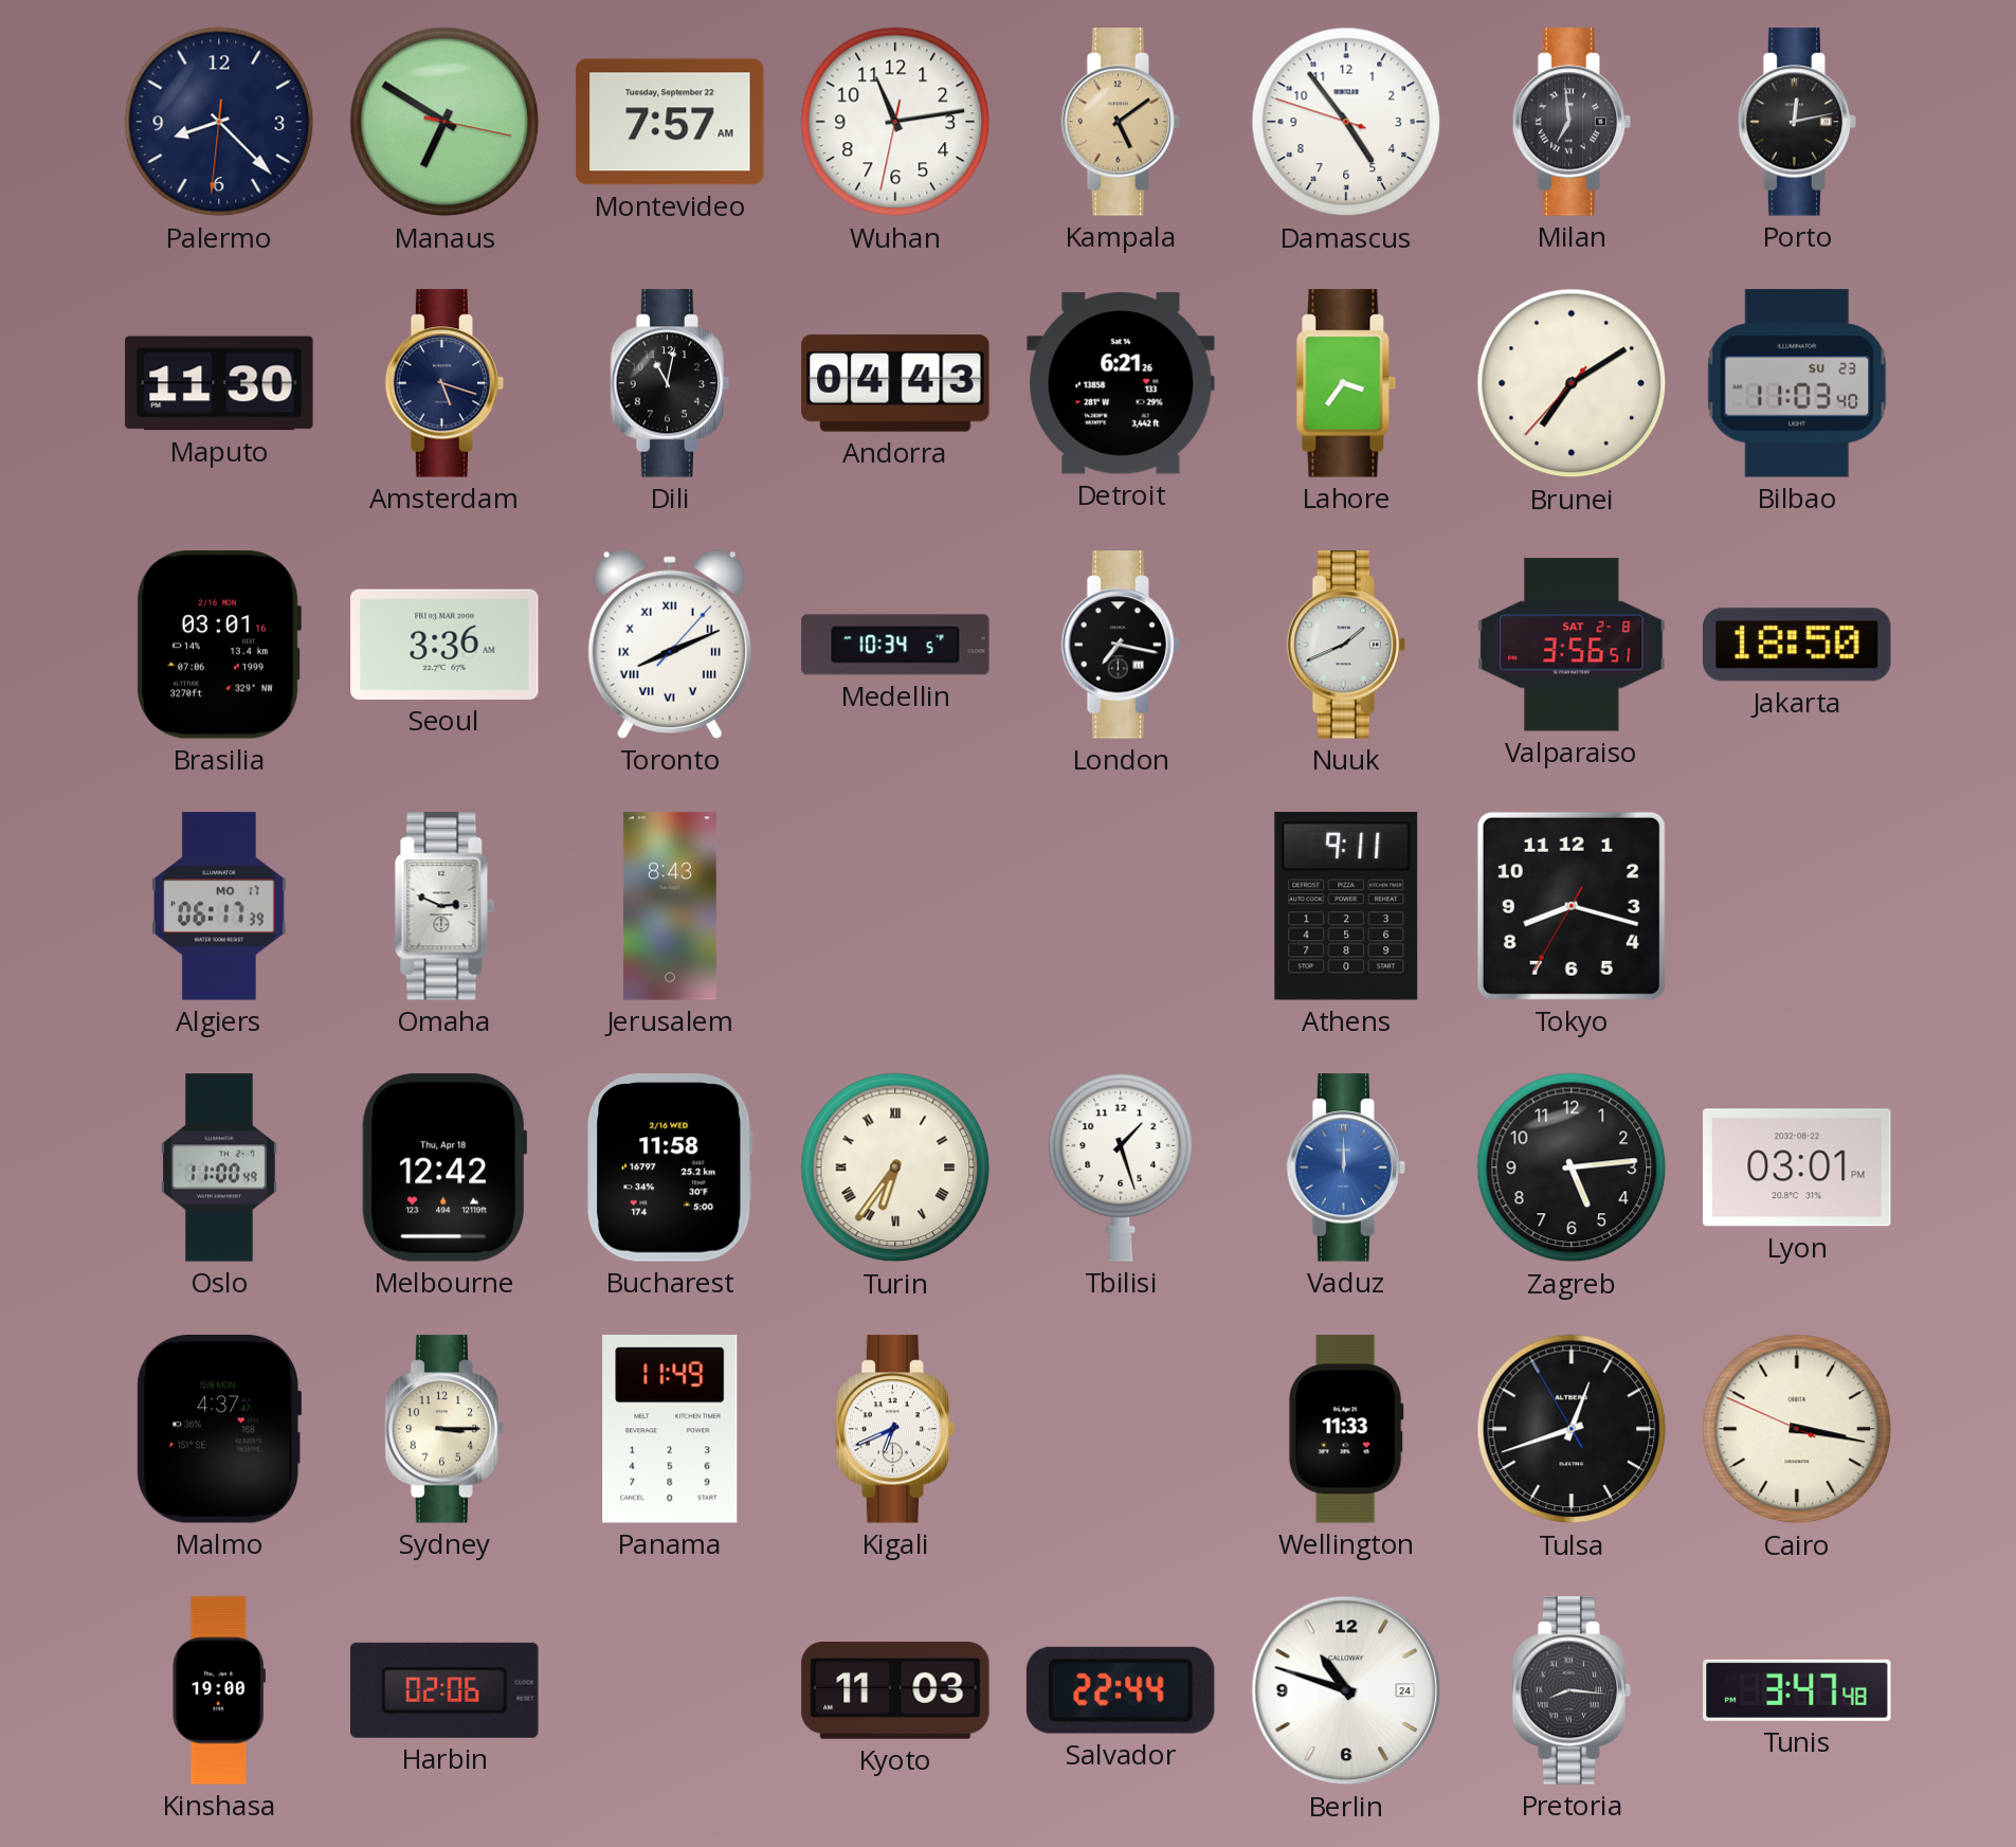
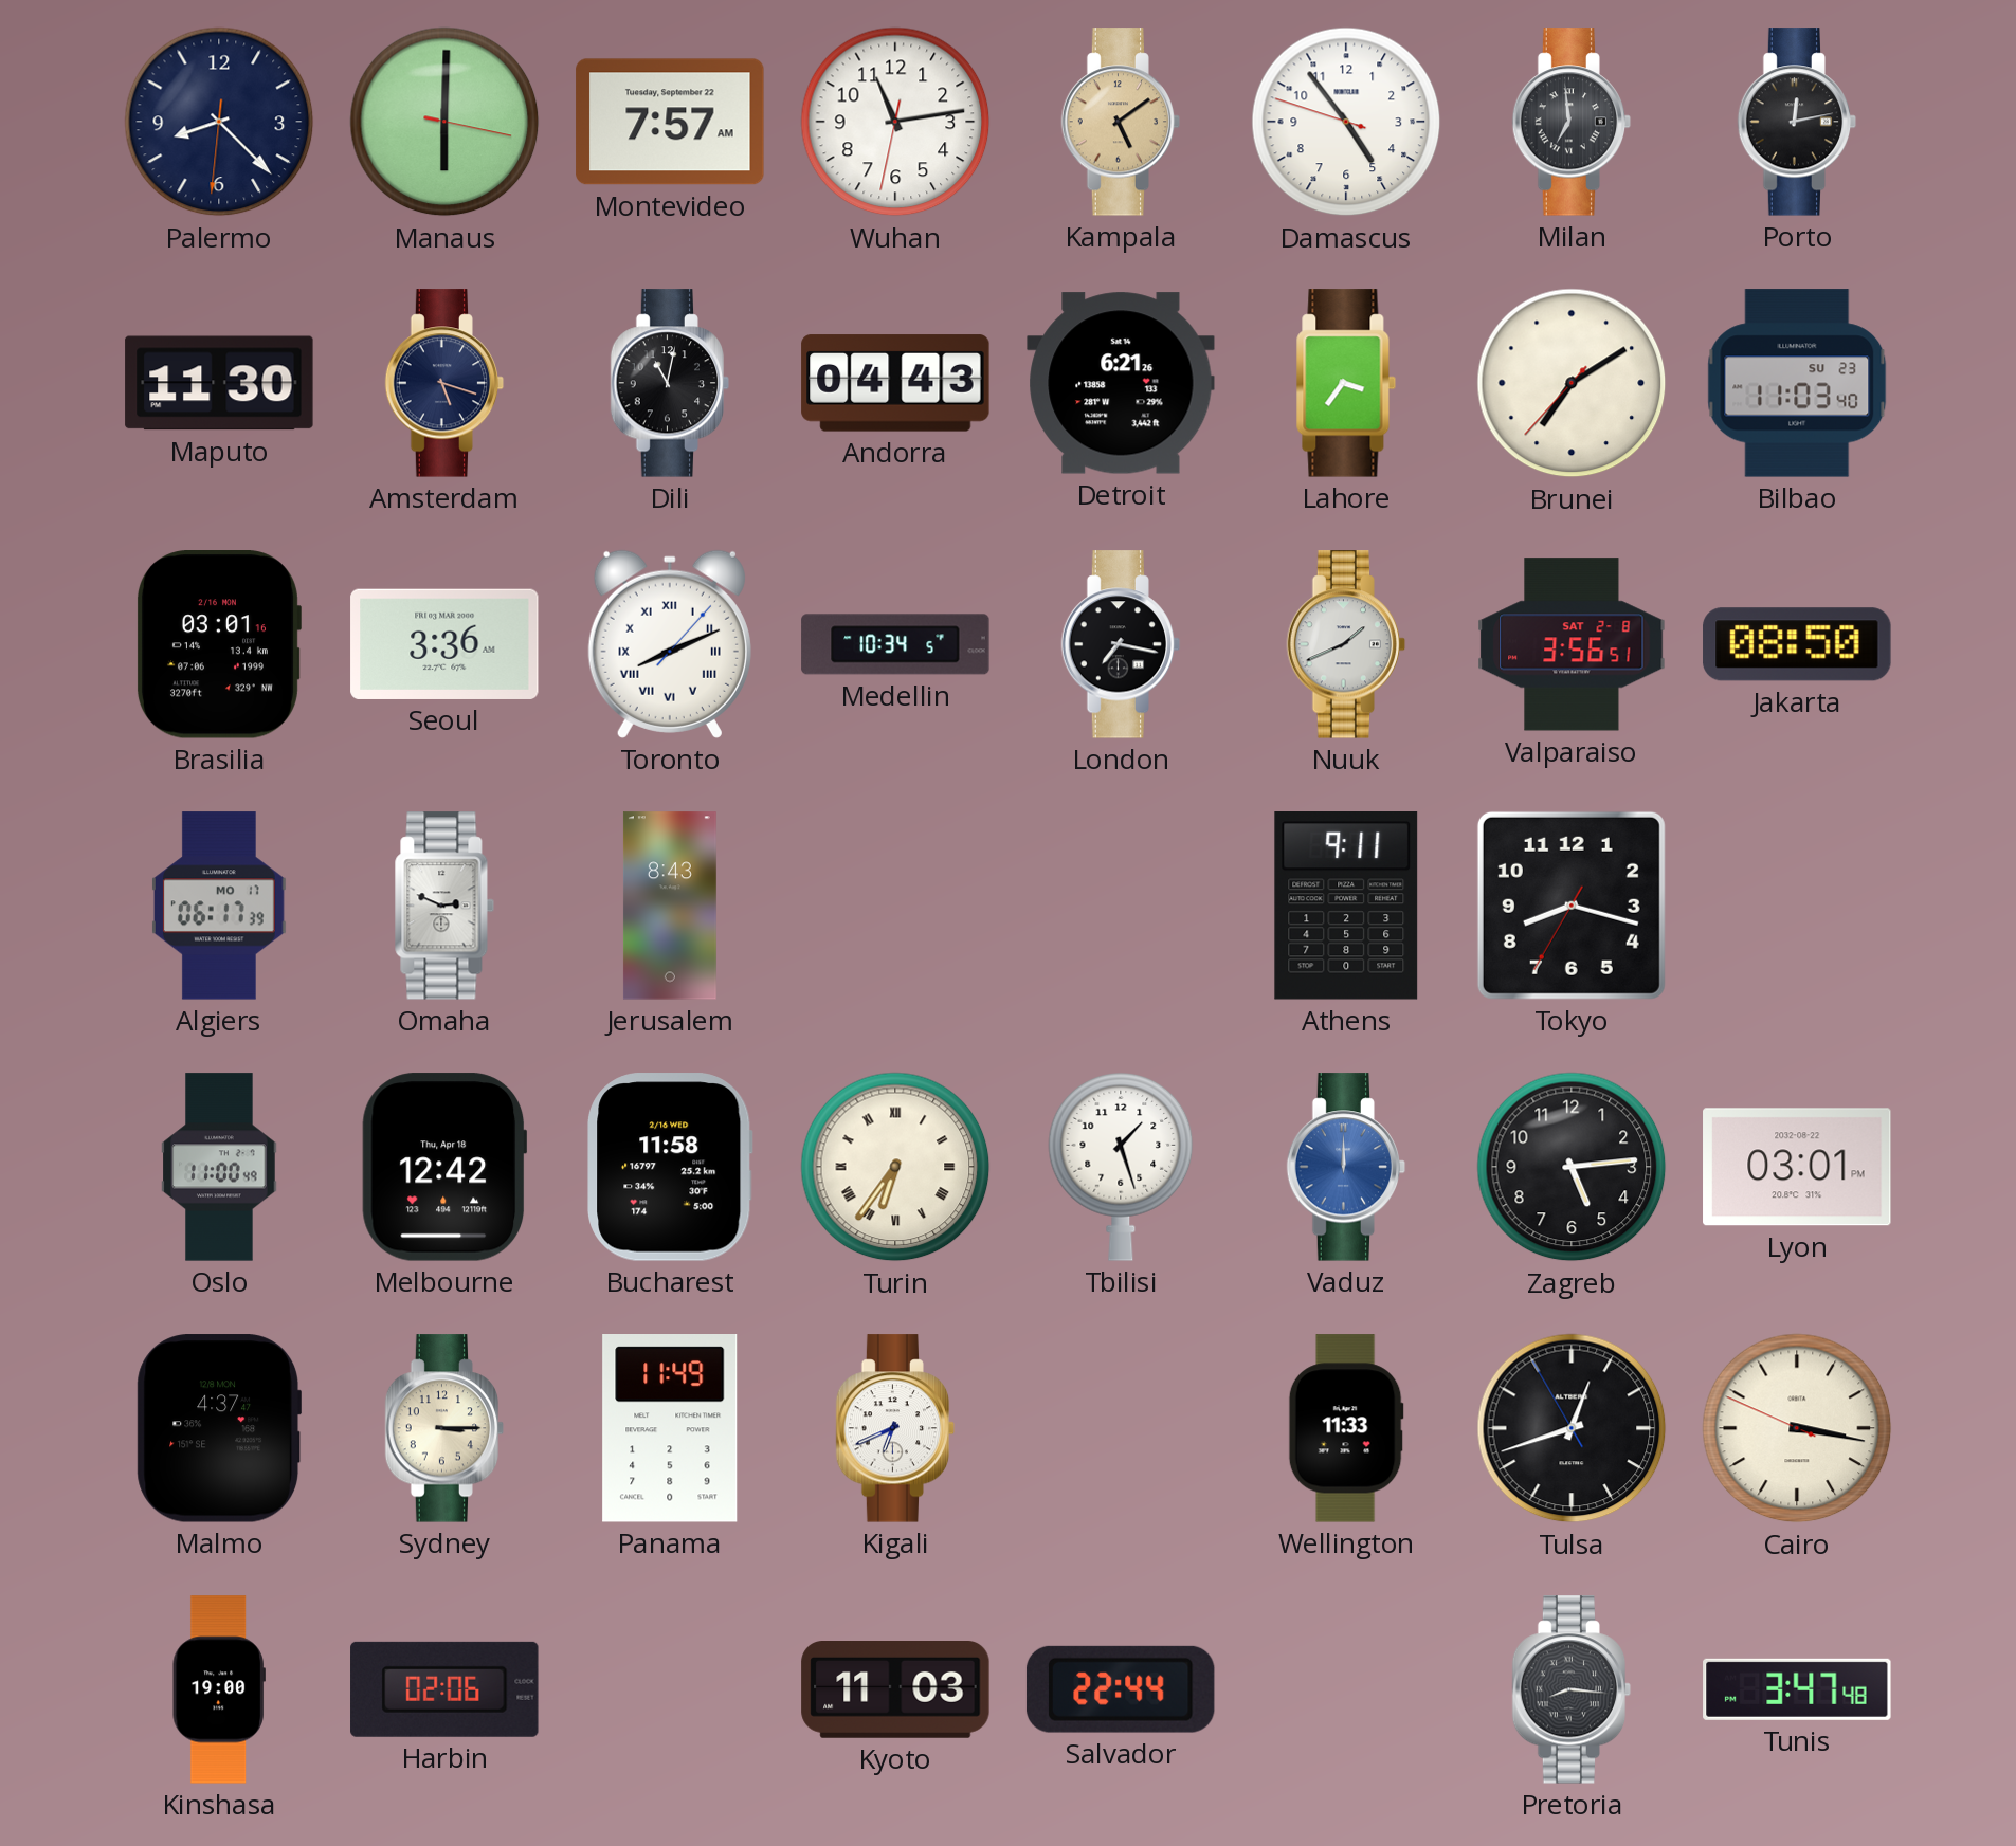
Manaus: 6:50 -> 6:00 (444, 122)
Jakarta: 18:50 -> 08:50 (1797, 644)
Berlin: 10:48 -> none (1346, 1690)
